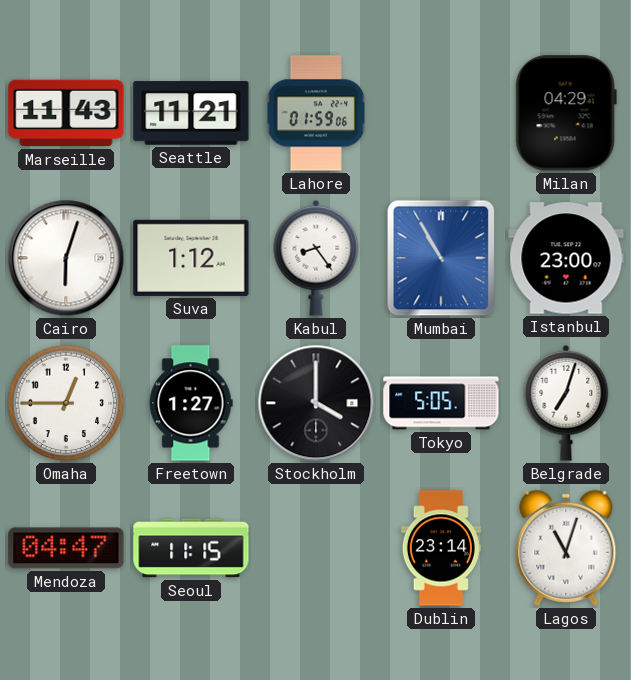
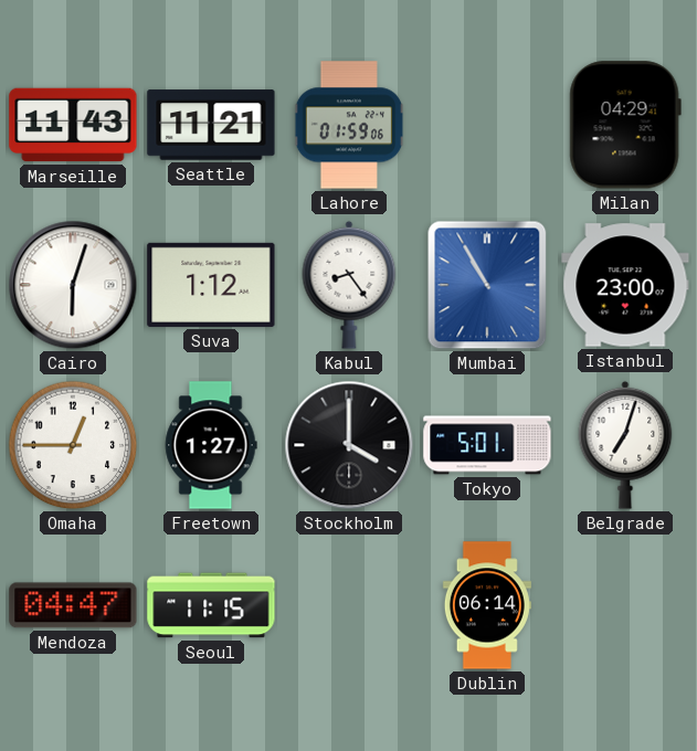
Tokyo: 5:05 -> 5:01 (487, 445)
Dublin: 23:14 -> 06:14 (487, 605)
Lagos: 11:03 -> none (566, 548)
